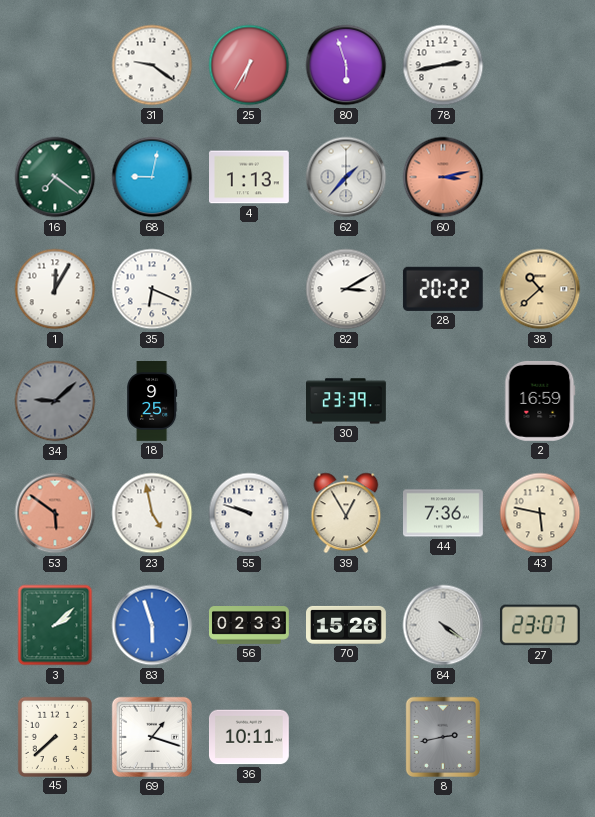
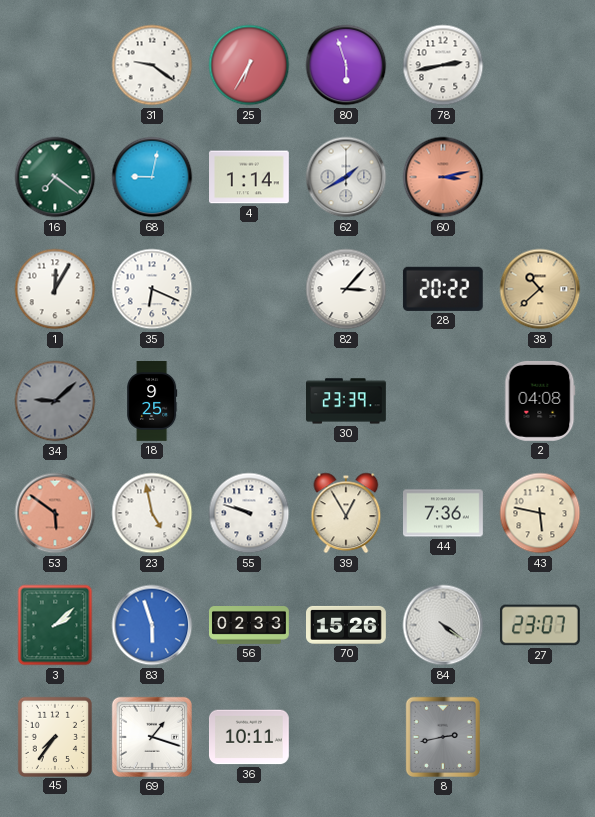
4: 1:13 -> 1:14 (250, 177)
62: 1:37 -> 1:40 (346, 177)
82: 3:10 -> 3:07 (346, 289)
2: 16:59 -> 04:08 (540, 401)
45: 7:38 -> 7:36 (54, 736)
